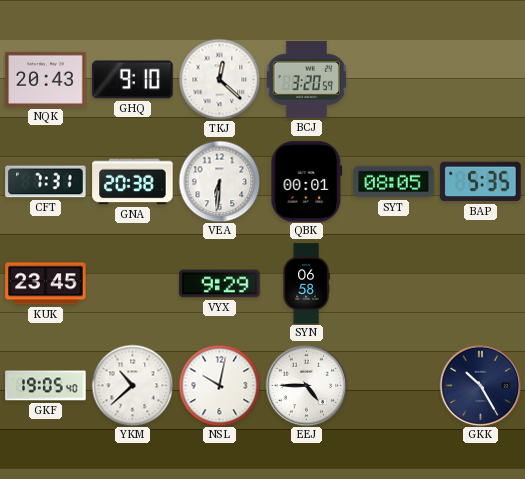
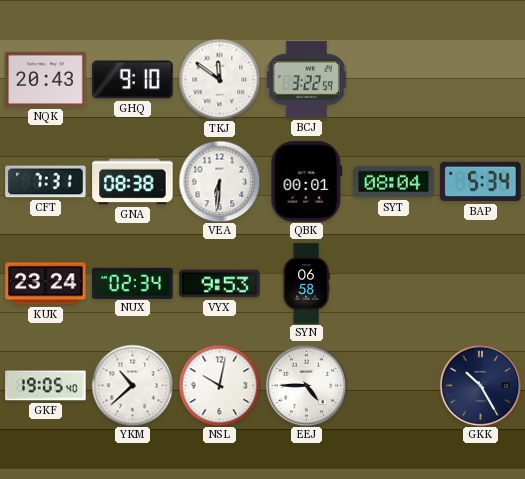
TKJ: 12:22 -> 11:51 (219, 79)
BCJ: 3:20 -> 3:22 (306, 79)
GNA: 20:38 -> 08:38 (133, 182)
SYT: 08:05 -> 08:04 (394, 182)
BAP: 5:35 -> 5:34 (481, 182)
KUK: 23:45 -> 23:24 (46, 284)
NUX: none -> 02:34 (133, 283)
VYX: 9:29 -> 9:53 (220, 284)
